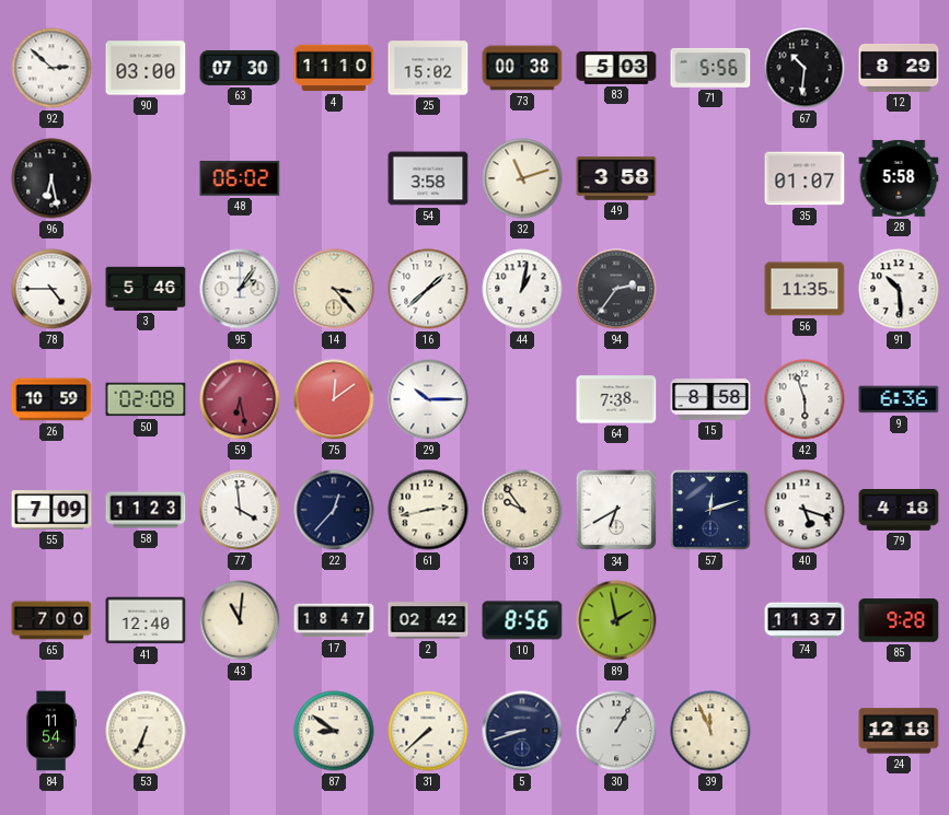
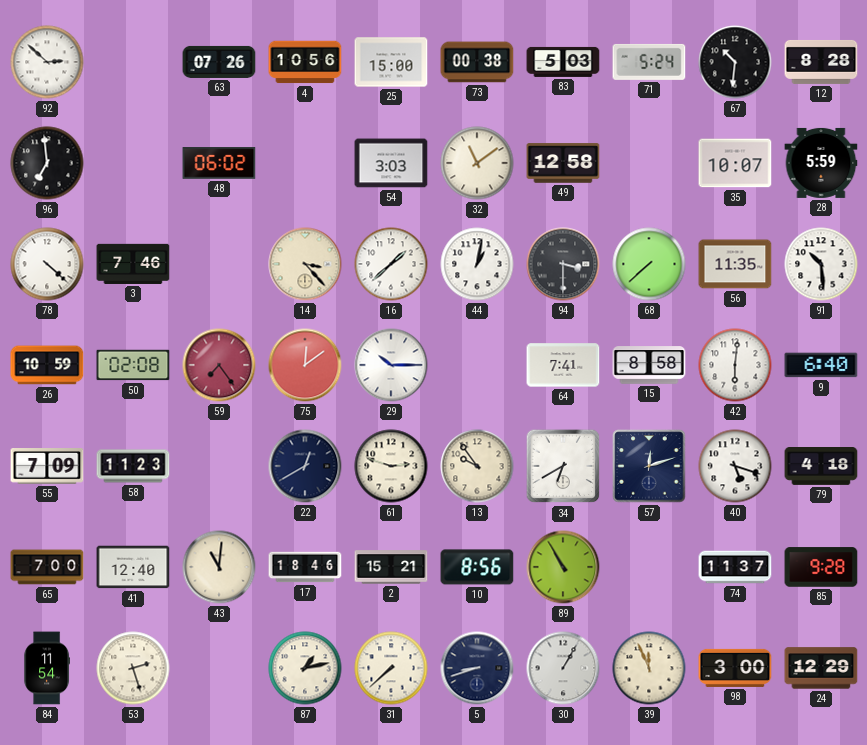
90: 03:00 -> none (146, 68)
63: 07:30 -> 07:26 (219, 62)
4: 11:10 -> 10:56 (305, 62)
25: 15:02 -> 15:00 (391, 62)
71: 5:56 -> 5:24 (649, 62)
12: 8:29 -> 8:28 (821, 62)
96: 6:28 -> 6:59 (47, 163)
54: 3:58 -> 3:03 (391, 163)
32: 11:12 -> 11:09 (477, 163)
49: 3:58 -> 12:58 (563, 163)
35: 01:07 -> 10:07 (735, 163)
28: 5:58 -> 5:59 (821, 163)
78: 4:45 -> 4:22 (47, 264)
3: 5:46 -> 7:46 (133, 264)
95: 2:06 -> none (240, 289)
94: 2:36 -> 3:30 (563, 264)
68: none -> 7:38 (649, 264)
59: 6:28 -> 7:24 (219, 365)
64: 7:38 -> 7:41 (563, 365)
42: 5:57 -> 6:01 (735, 365)
9: 6:36 -> 6:40 (821, 365)
77: 3:59 -> none (240, 510)
22: 12:37 -> 12:40 (305, 466)
61: 2:43 -> 2:48 (391, 466)
17: 18:47 -> 18:46 (305, 567)
2: 02:42 -> 15:21 (391, 567)
89: 1:58 -> 10:55 (563, 567)
53: 6:34 -> 2:27 (133, 668)
87: 8:51 -> 1:13 (305, 668)
98: none -> 3:00 (735, 668)
24: 12:18 -> 12:29 (821, 668)
